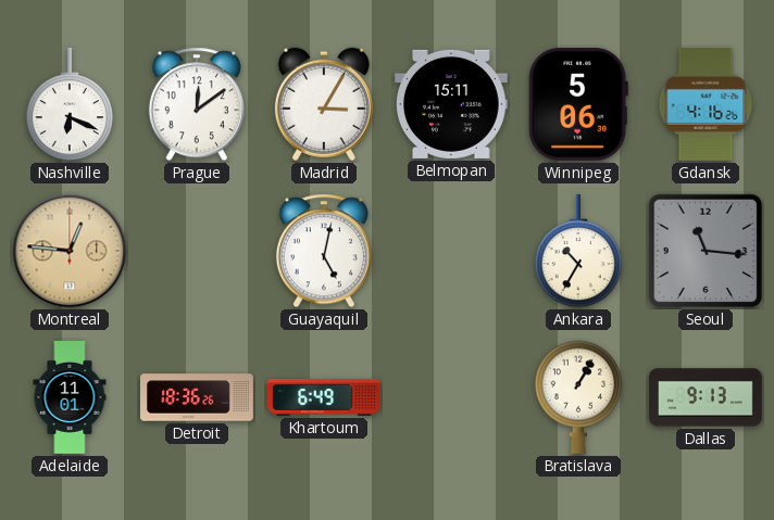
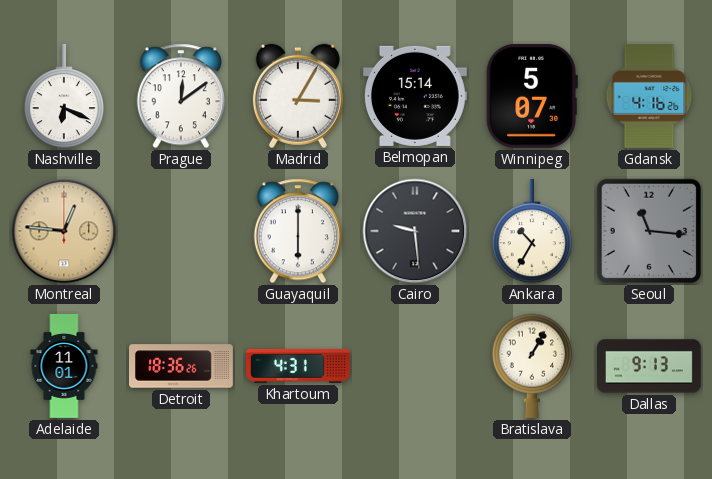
Belmopan: 15:11 -> 15:14 (415, 96)
Winnipeg: 5:06 -> 5:07 (532, 96)
Guayaquil: 5:02 -> 6:00 (298, 231)
Cairo: none -> 9:29 (415, 231)
Khartoum: 6:49 -> 4:31 (298, 366)
